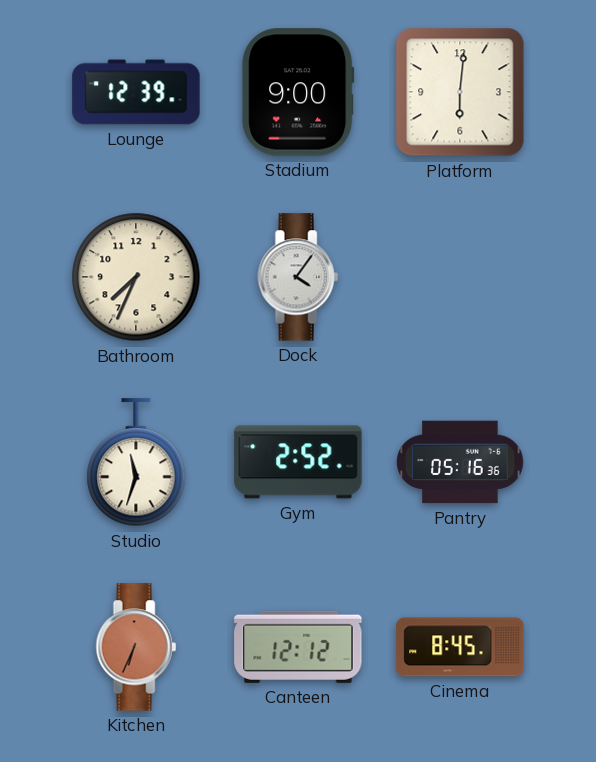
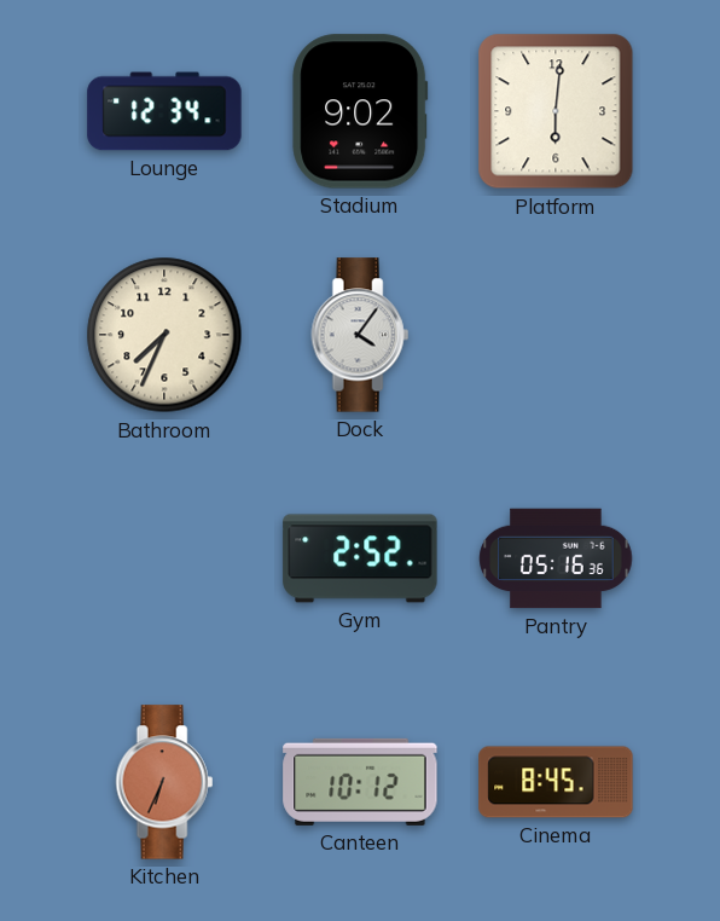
Lounge: 12:39 -> 12:34 (164, 111)
Stadium: 9:00 -> 9:02 (360, 111)
Studio: 11:33 -> none (136, 463)
Canteen: 12:12 -> 10:12 (360, 782)
